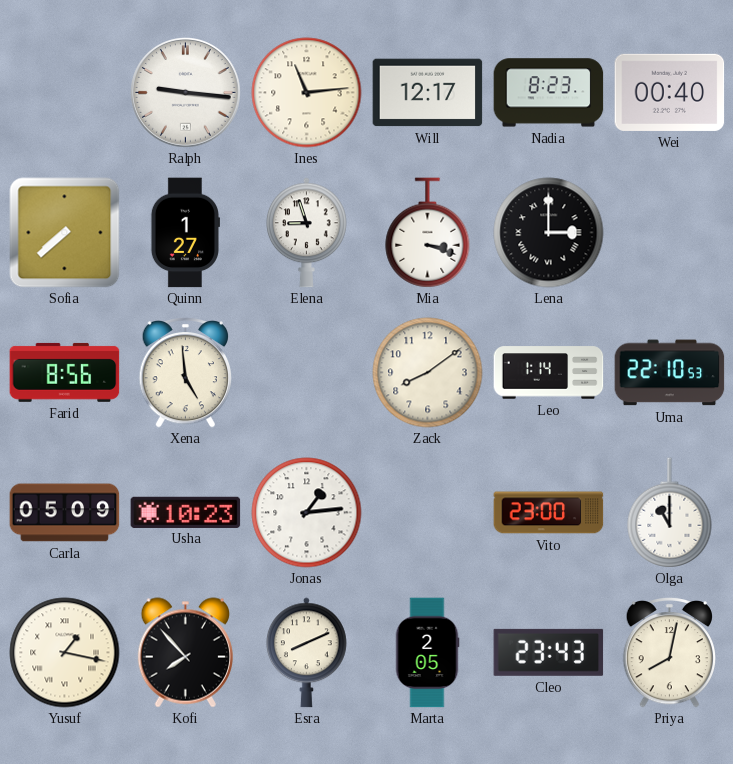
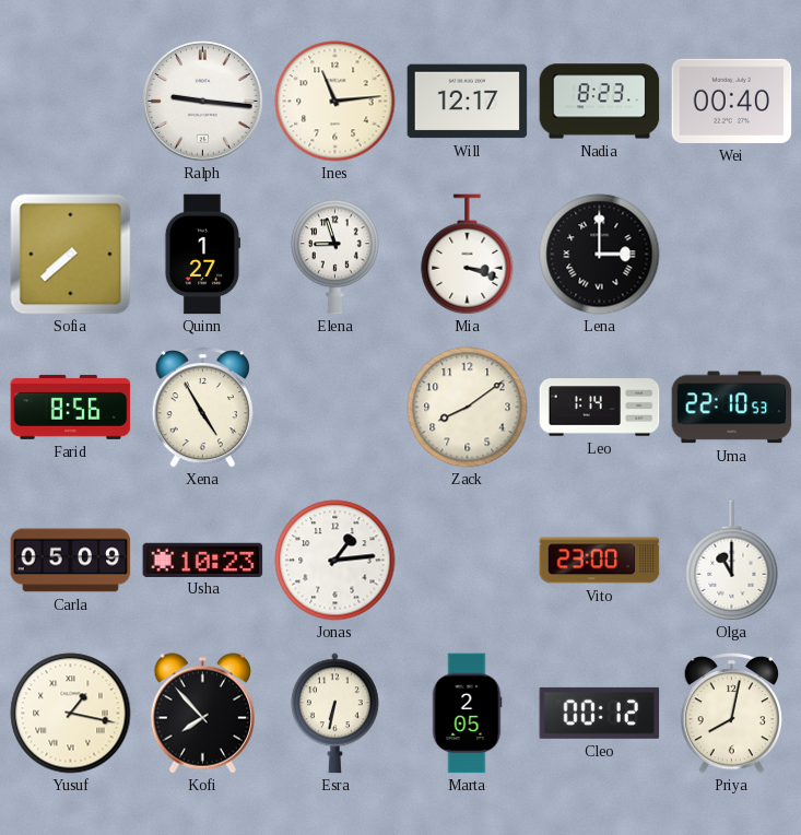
Xena: 4:59 -> 4:55 (202, 407)
Esra: 8:11 -> 6:32 (334, 714)
Cleo: 23:43 -> 00:12 (600, 713)
